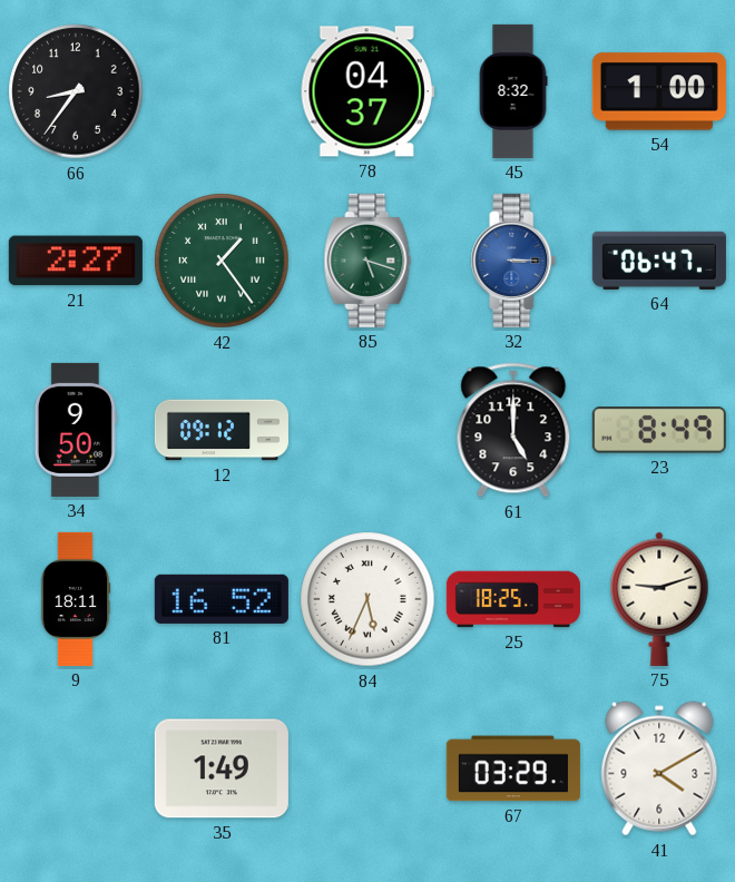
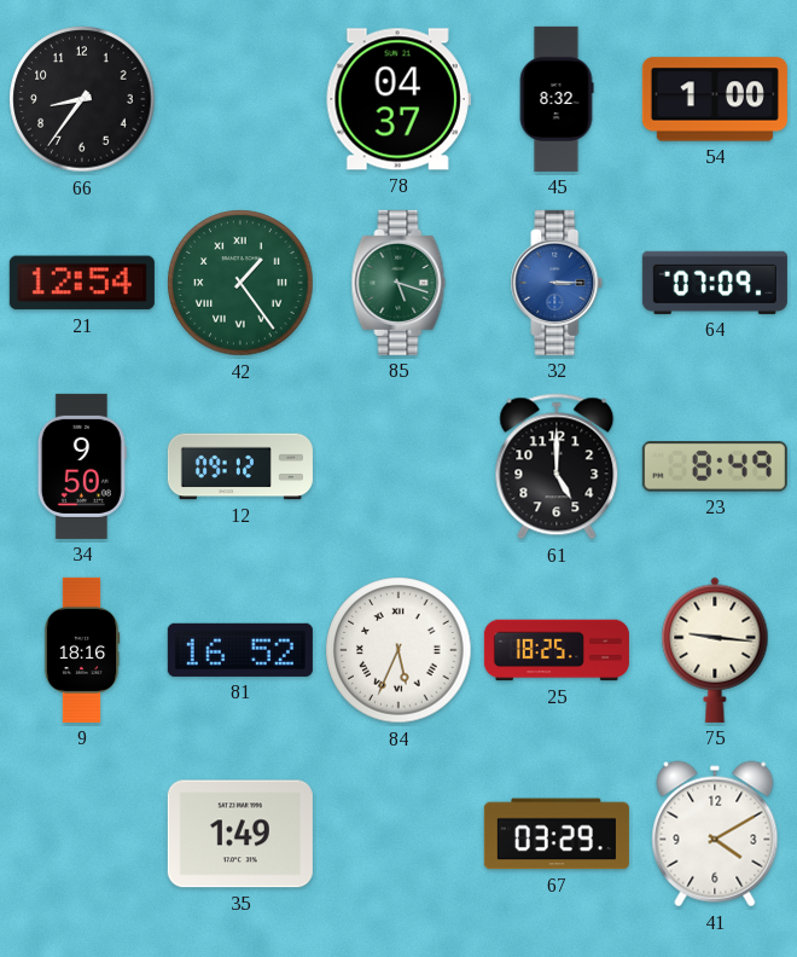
21: 2:27 -> 12:54 (82, 283)
64: 06:47 -> 07:09 (715, 283)
9: 18:11 -> 18:16 (82, 650)
75: 9:12 -> 9:16 (715, 650)
